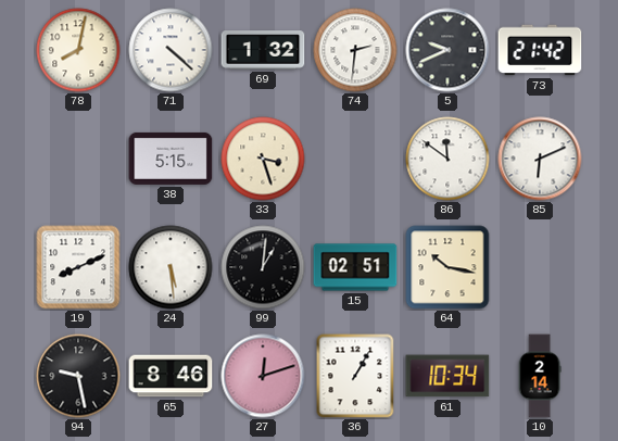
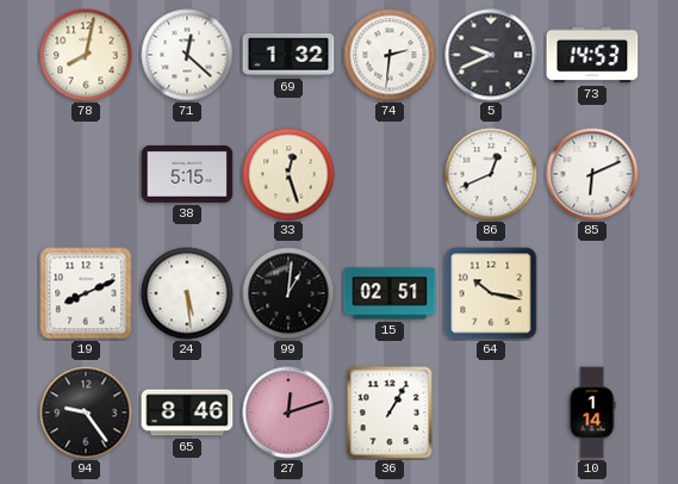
71: 4:22 -> 12:22 (187, 55)
73: 21:42 -> 14:53 (592, 55)
33: 3:27 -> 12:27 (288, 174)
86: 11:51 -> 12:41 (491, 174)
94: 9:28 -> 9:24 (86, 412)
61: 10:34 -> none (447, 376)
10: 2:14 -> 1:14 (592, 412)
